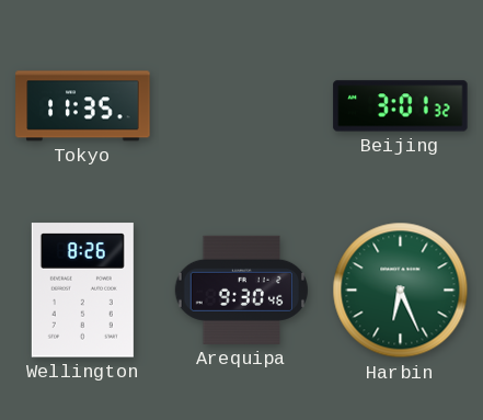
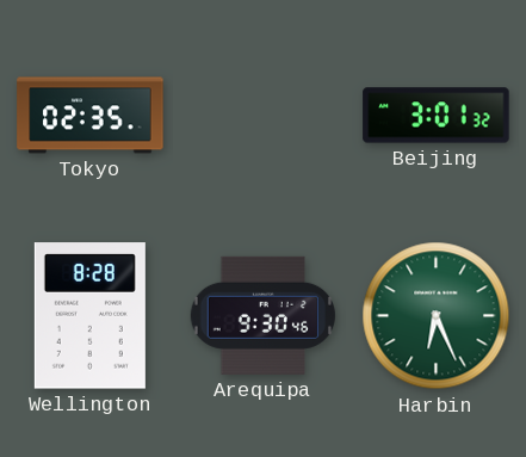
Tokyo: 11:35 -> 02:35 (91, 116)
Wellington: 8:26 -> 8:28 (89, 316)
